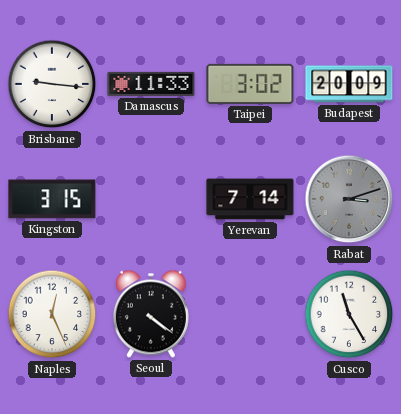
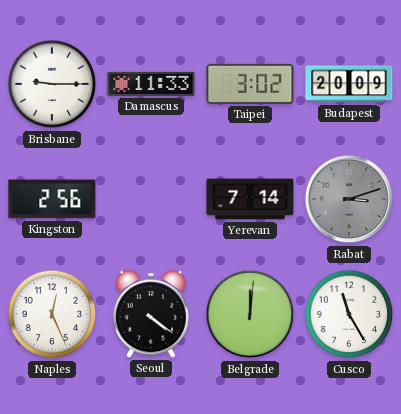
Brisbane: 9:16 -> 9:15 (52, 84)
Kingston: 3:15 -> 2:56 (52, 199)
Belgrade: none -> 12:01 (250, 314)
